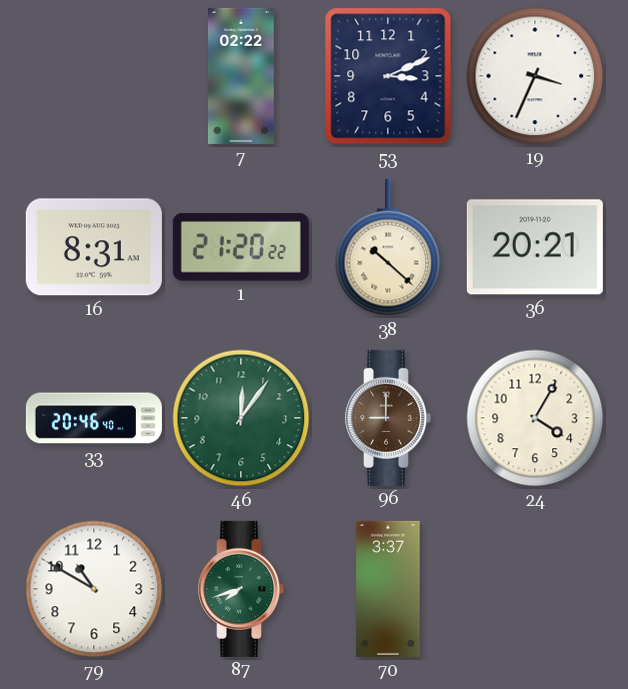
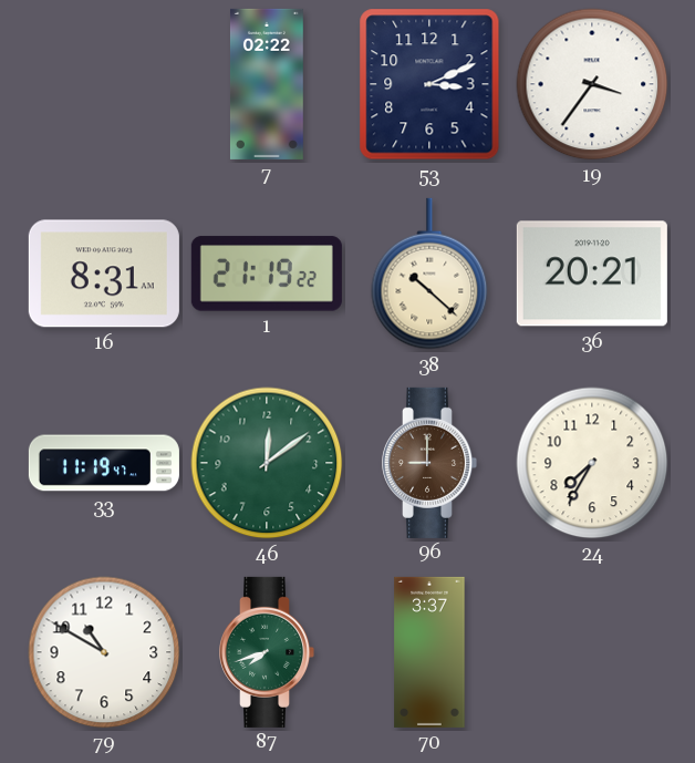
19: 3:34 -> 3:36 (592, 84)
1: 21:20 -> 21:19 (267, 274)
33: 20:46 -> 11:19 (104, 463)
46: 12:06 -> 12:09 (267, 463)
24: 4:05 -> 7:35 (592, 463)
